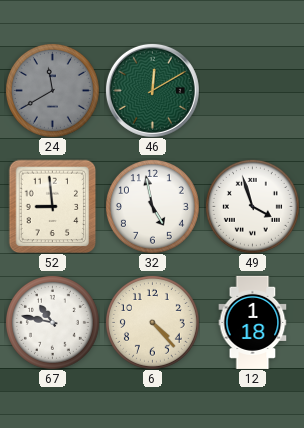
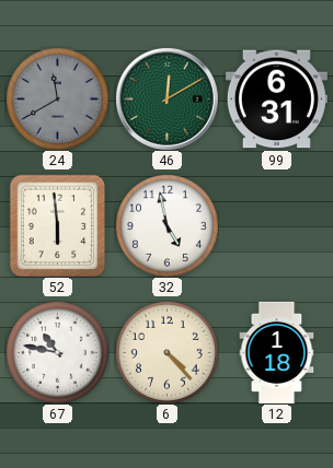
99: none -> 6:31 (276, 100)
52: 8:59 -> 5:59 (58, 225)
49: 3:57 -> none (252, 206)
